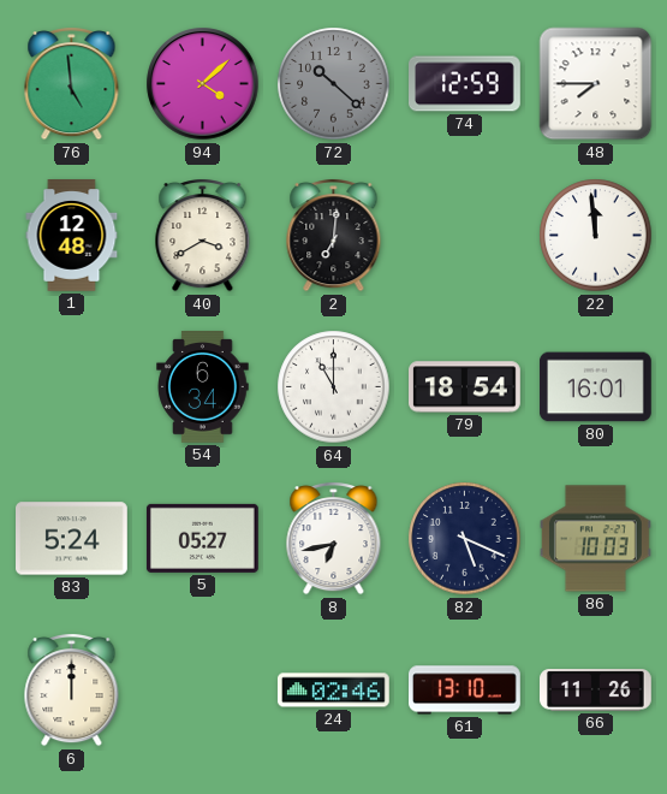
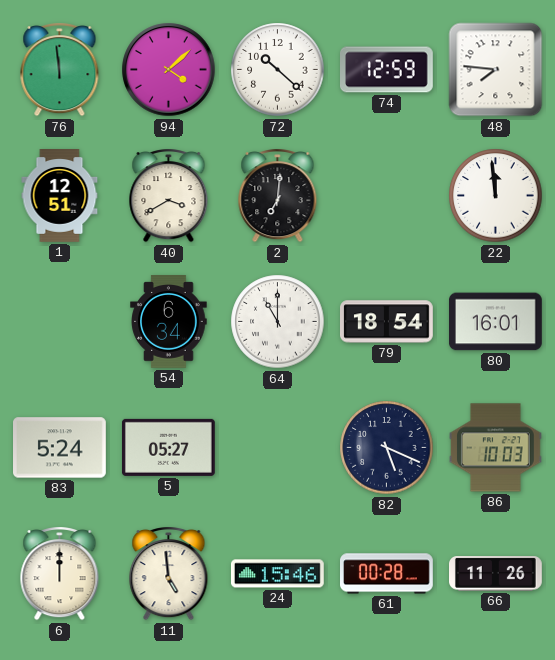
76: 4:59 -> 11:59 (60, 70)
72 dial: grey -> white (278, 70)
48: 7:45 -> 7:46 (496, 70)
1: 12:48 -> 12:51 (60, 196)
8: 6:43 -> none (334, 539)
11: none -> 4:59 (169, 574)
24: 02:46 -> 15:46 (277, 574)
61: 13:10 -> 00:28 (387, 574)
